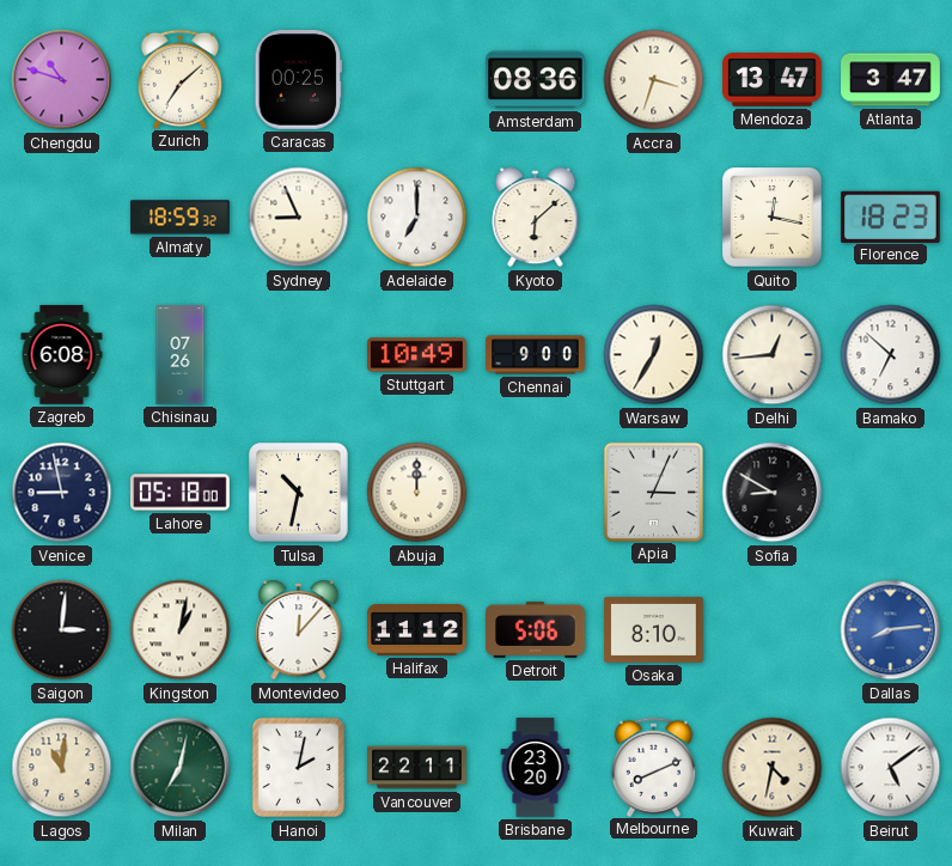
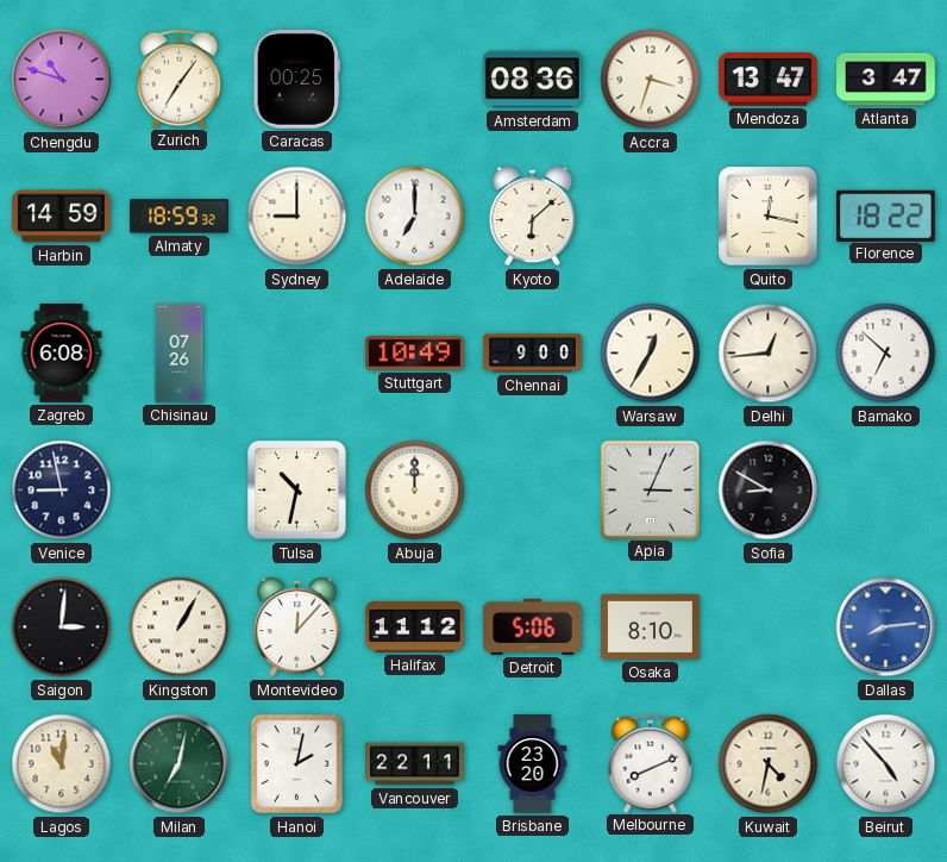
Zurich: 7:08 -> 7:06 (180, 79)
Harbin: none -> 14:59 (62, 217)
Sydney: 8:56 -> 9:00 (297, 217)
Florence: 18:23 -> 18:22 (886, 215)
Lahore: 05:18 -> none (181, 493)
Kingston: 1:02 -> 1:05 (180, 627)
Beirut: 5:09 -> 4:53 (886, 764)
